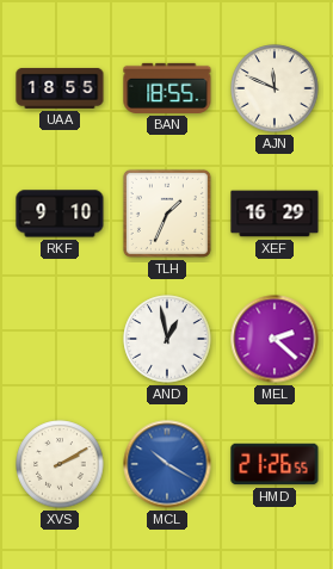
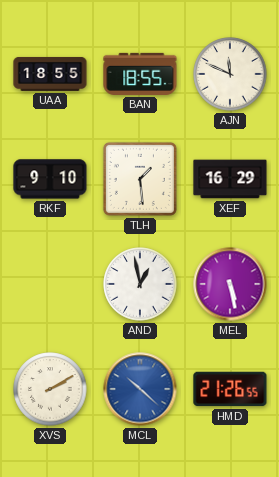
TLH: 1:34 -> 1:29 (140, 179)
MEL: 2:22 -> 5:28 (230, 284)
MCL: 10:20 -> 10:22 (140, 389)
